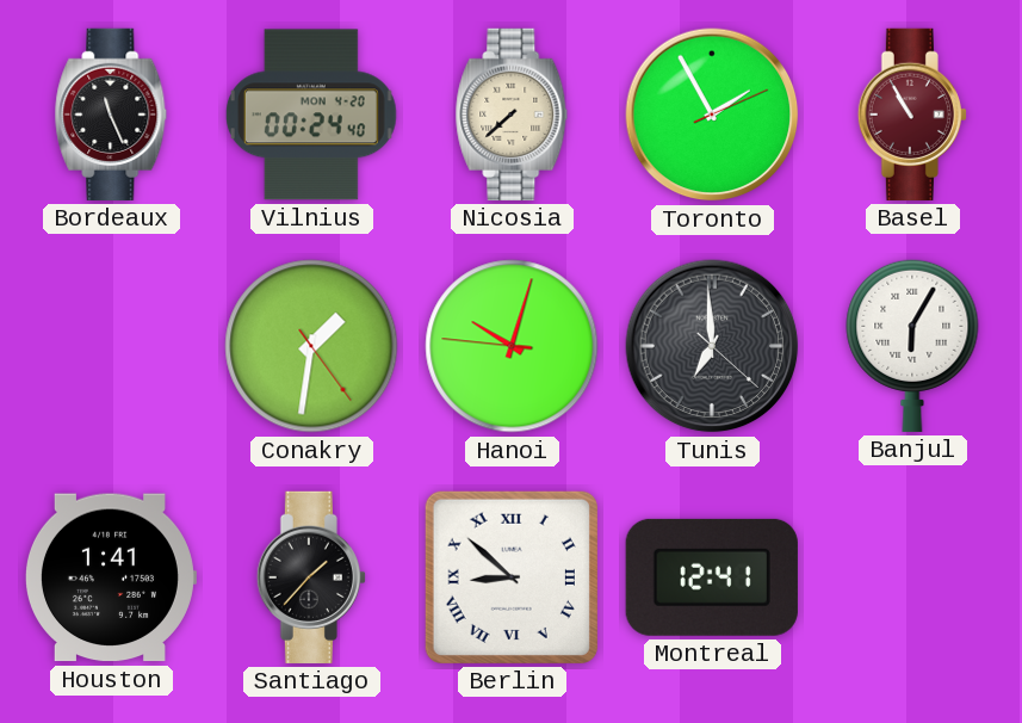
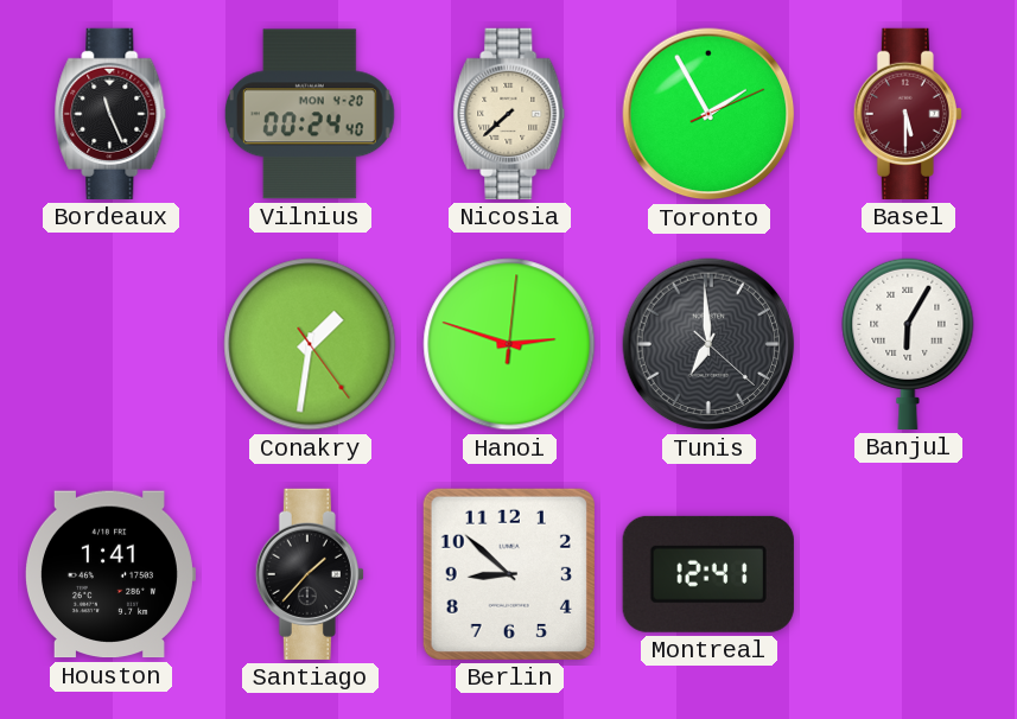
Basel: 10:55 -> 5:30 (908, 114)
Hanoi: 10:02 -> 2:48 (509, 344)
Berlin numerals: Roman -> Arabic (509, 574)
